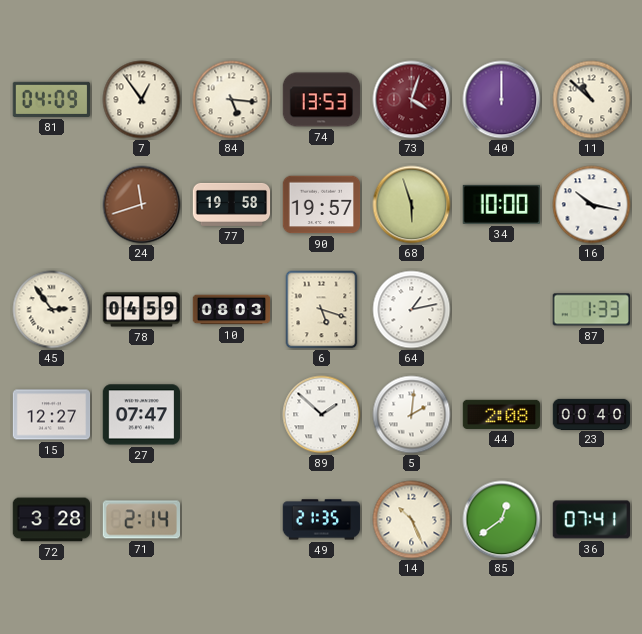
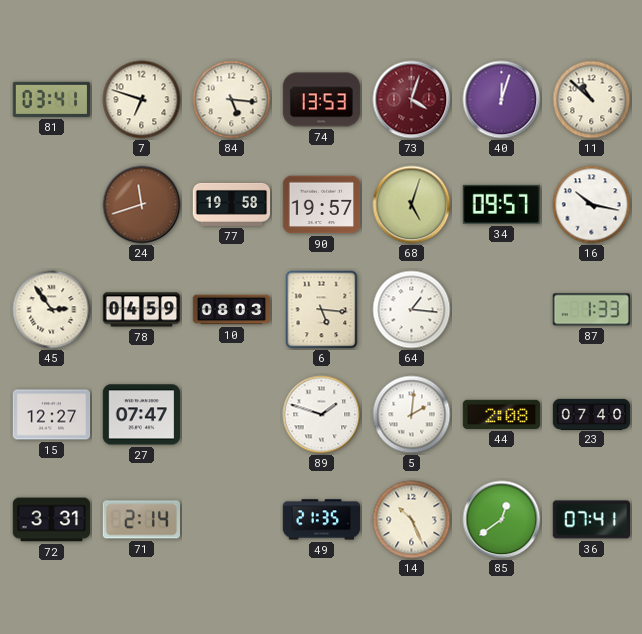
81: 04:09 -> 03:41 (52, 99)
7: 12:54 -> 6:48 (142, 100)
40: 12:00 -> 12:03 (502, 100)
68: 5:57 -> 5:03 (412, 205)
34: 10:00 -> 09:57 (501, 204)
6: 5:18 -> 5:16 (322, 310)
64: 1:13 -> 1:16 (412, 310)
89: 1:52 -> 1:48 (322, 415)
23: 00:40 -> 07:40 (592, 414)
72: 3:28 -> 3:31 (52, 520)
